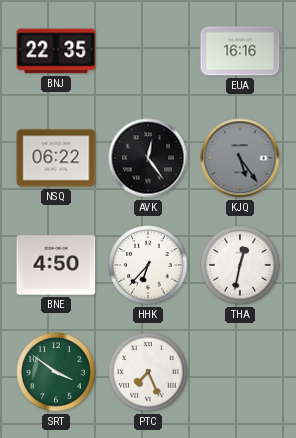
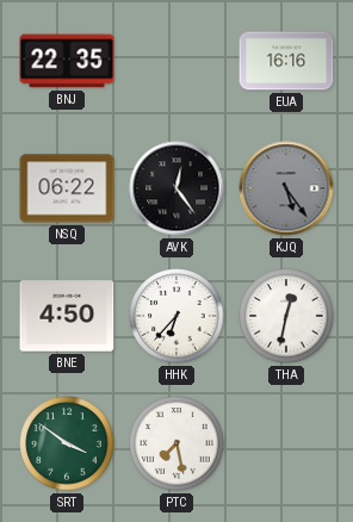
PTC: 7:26 -> 7:28 (176, 443)
